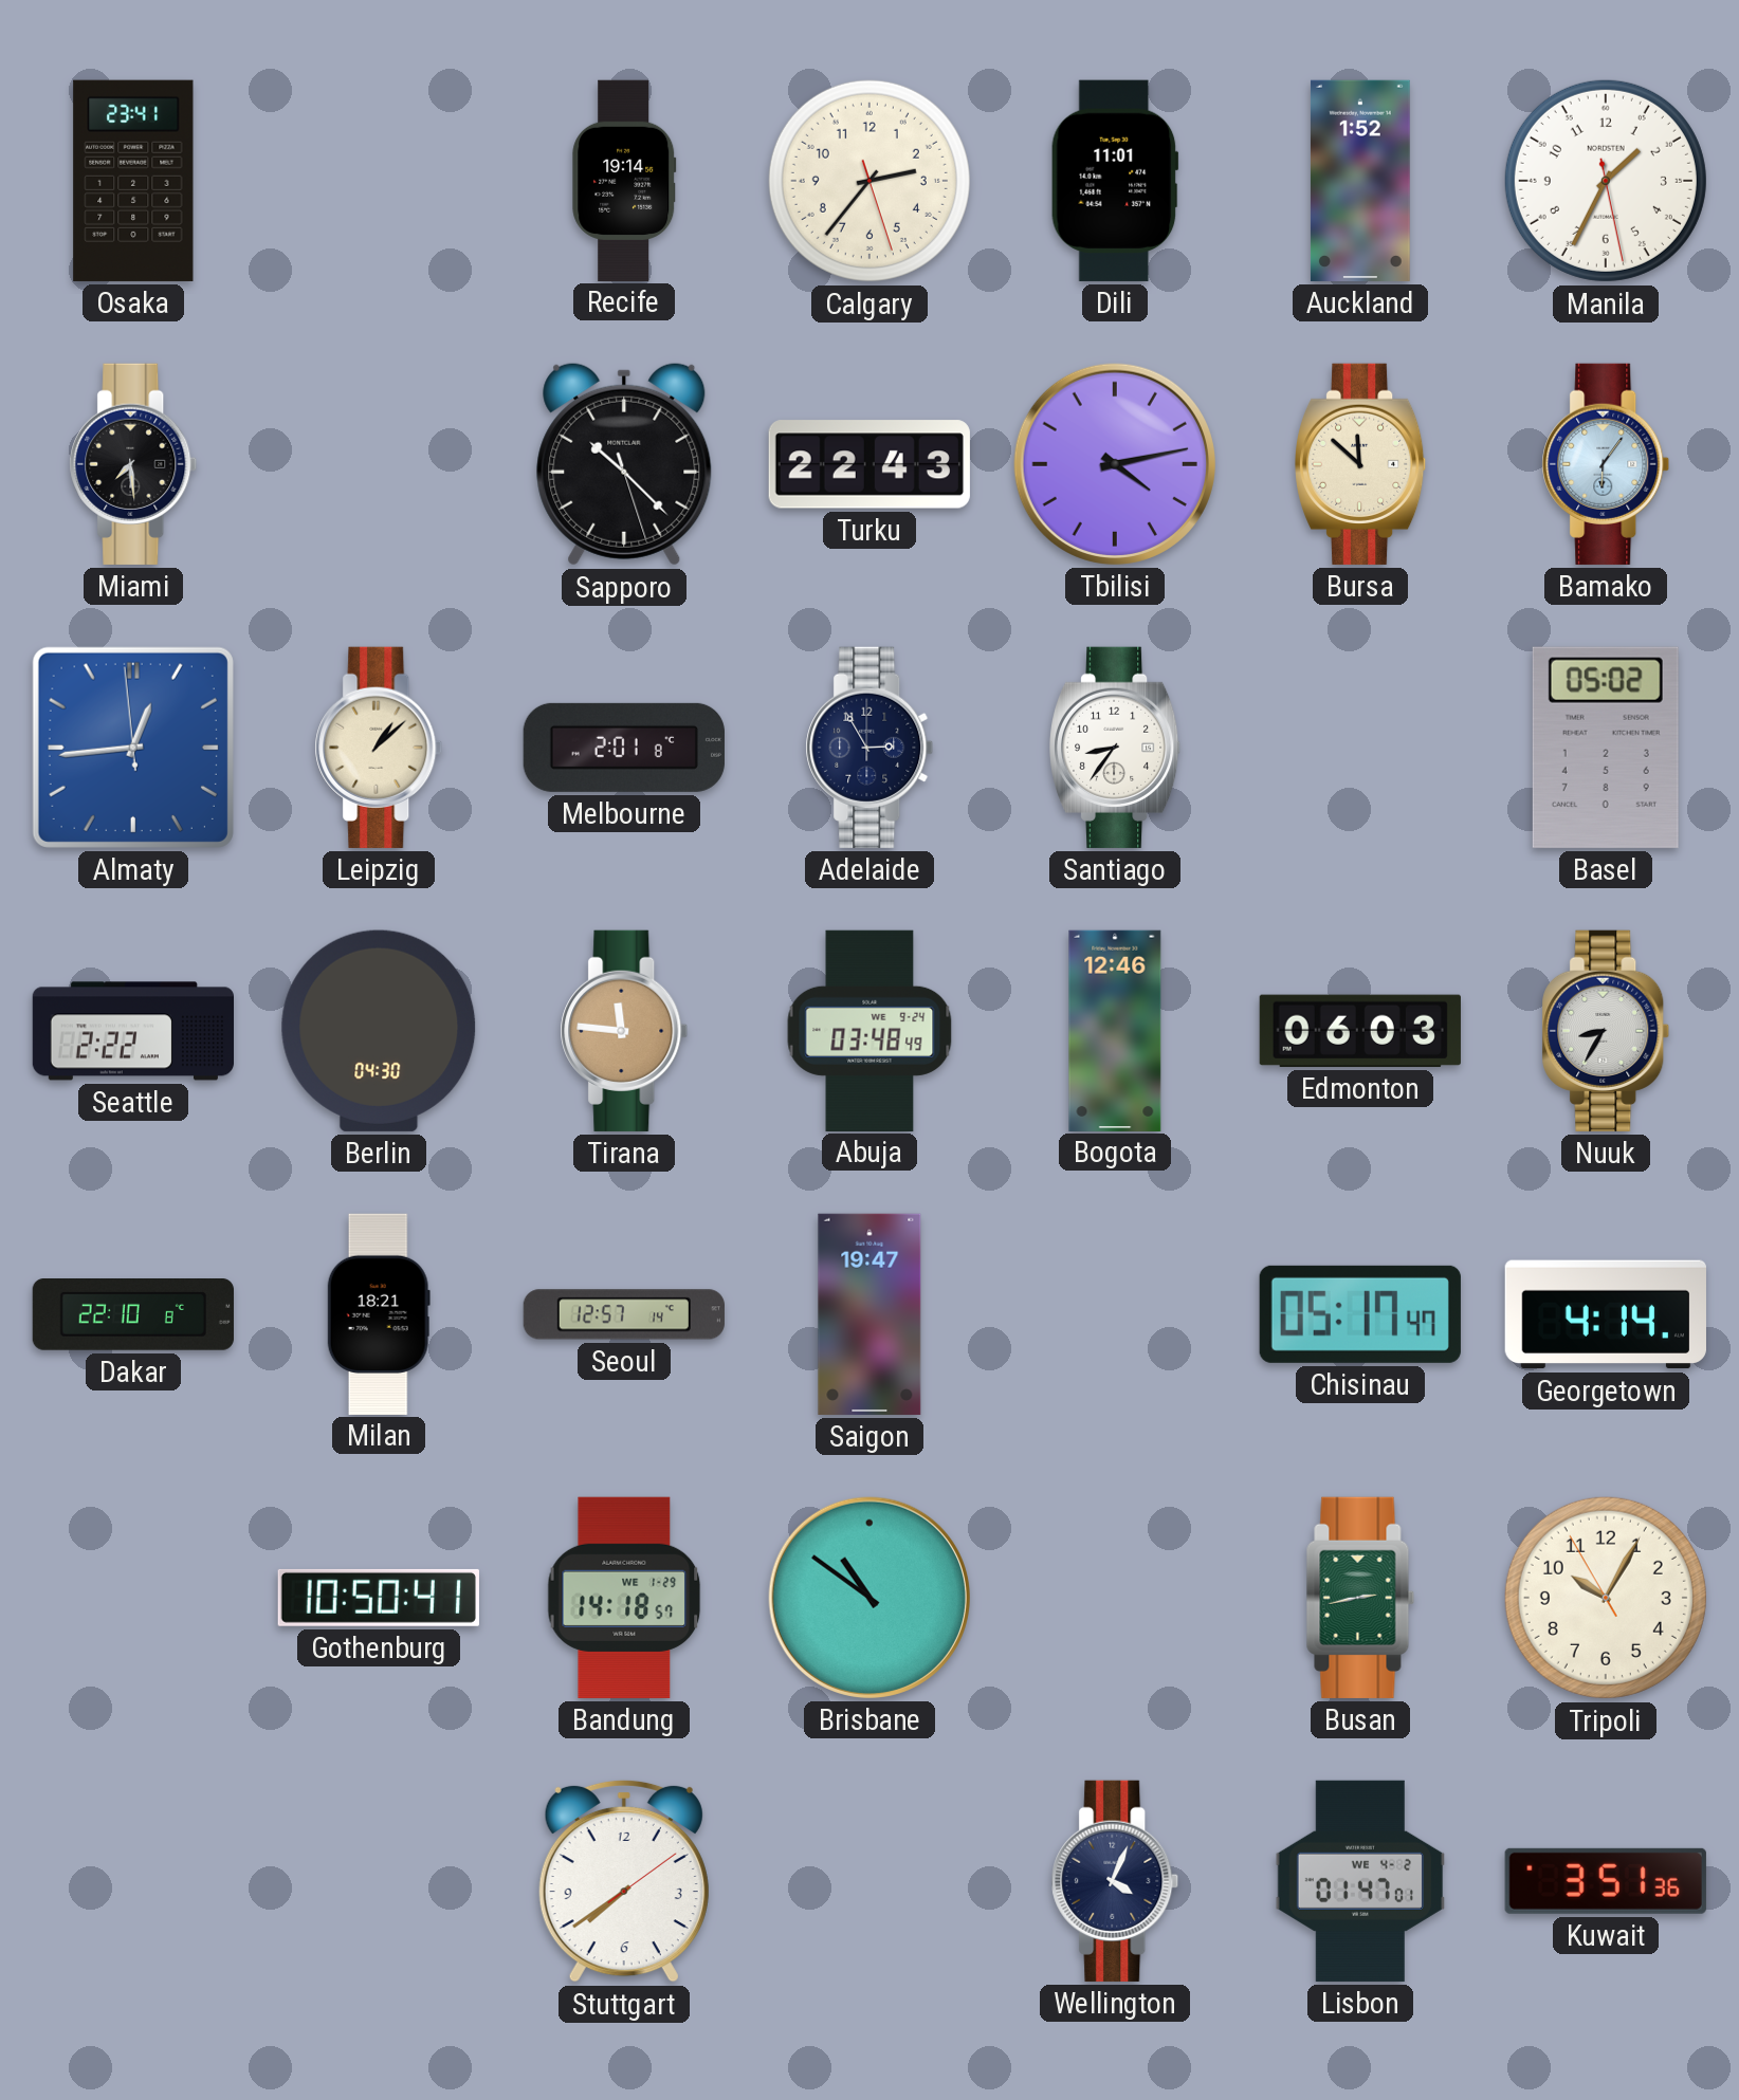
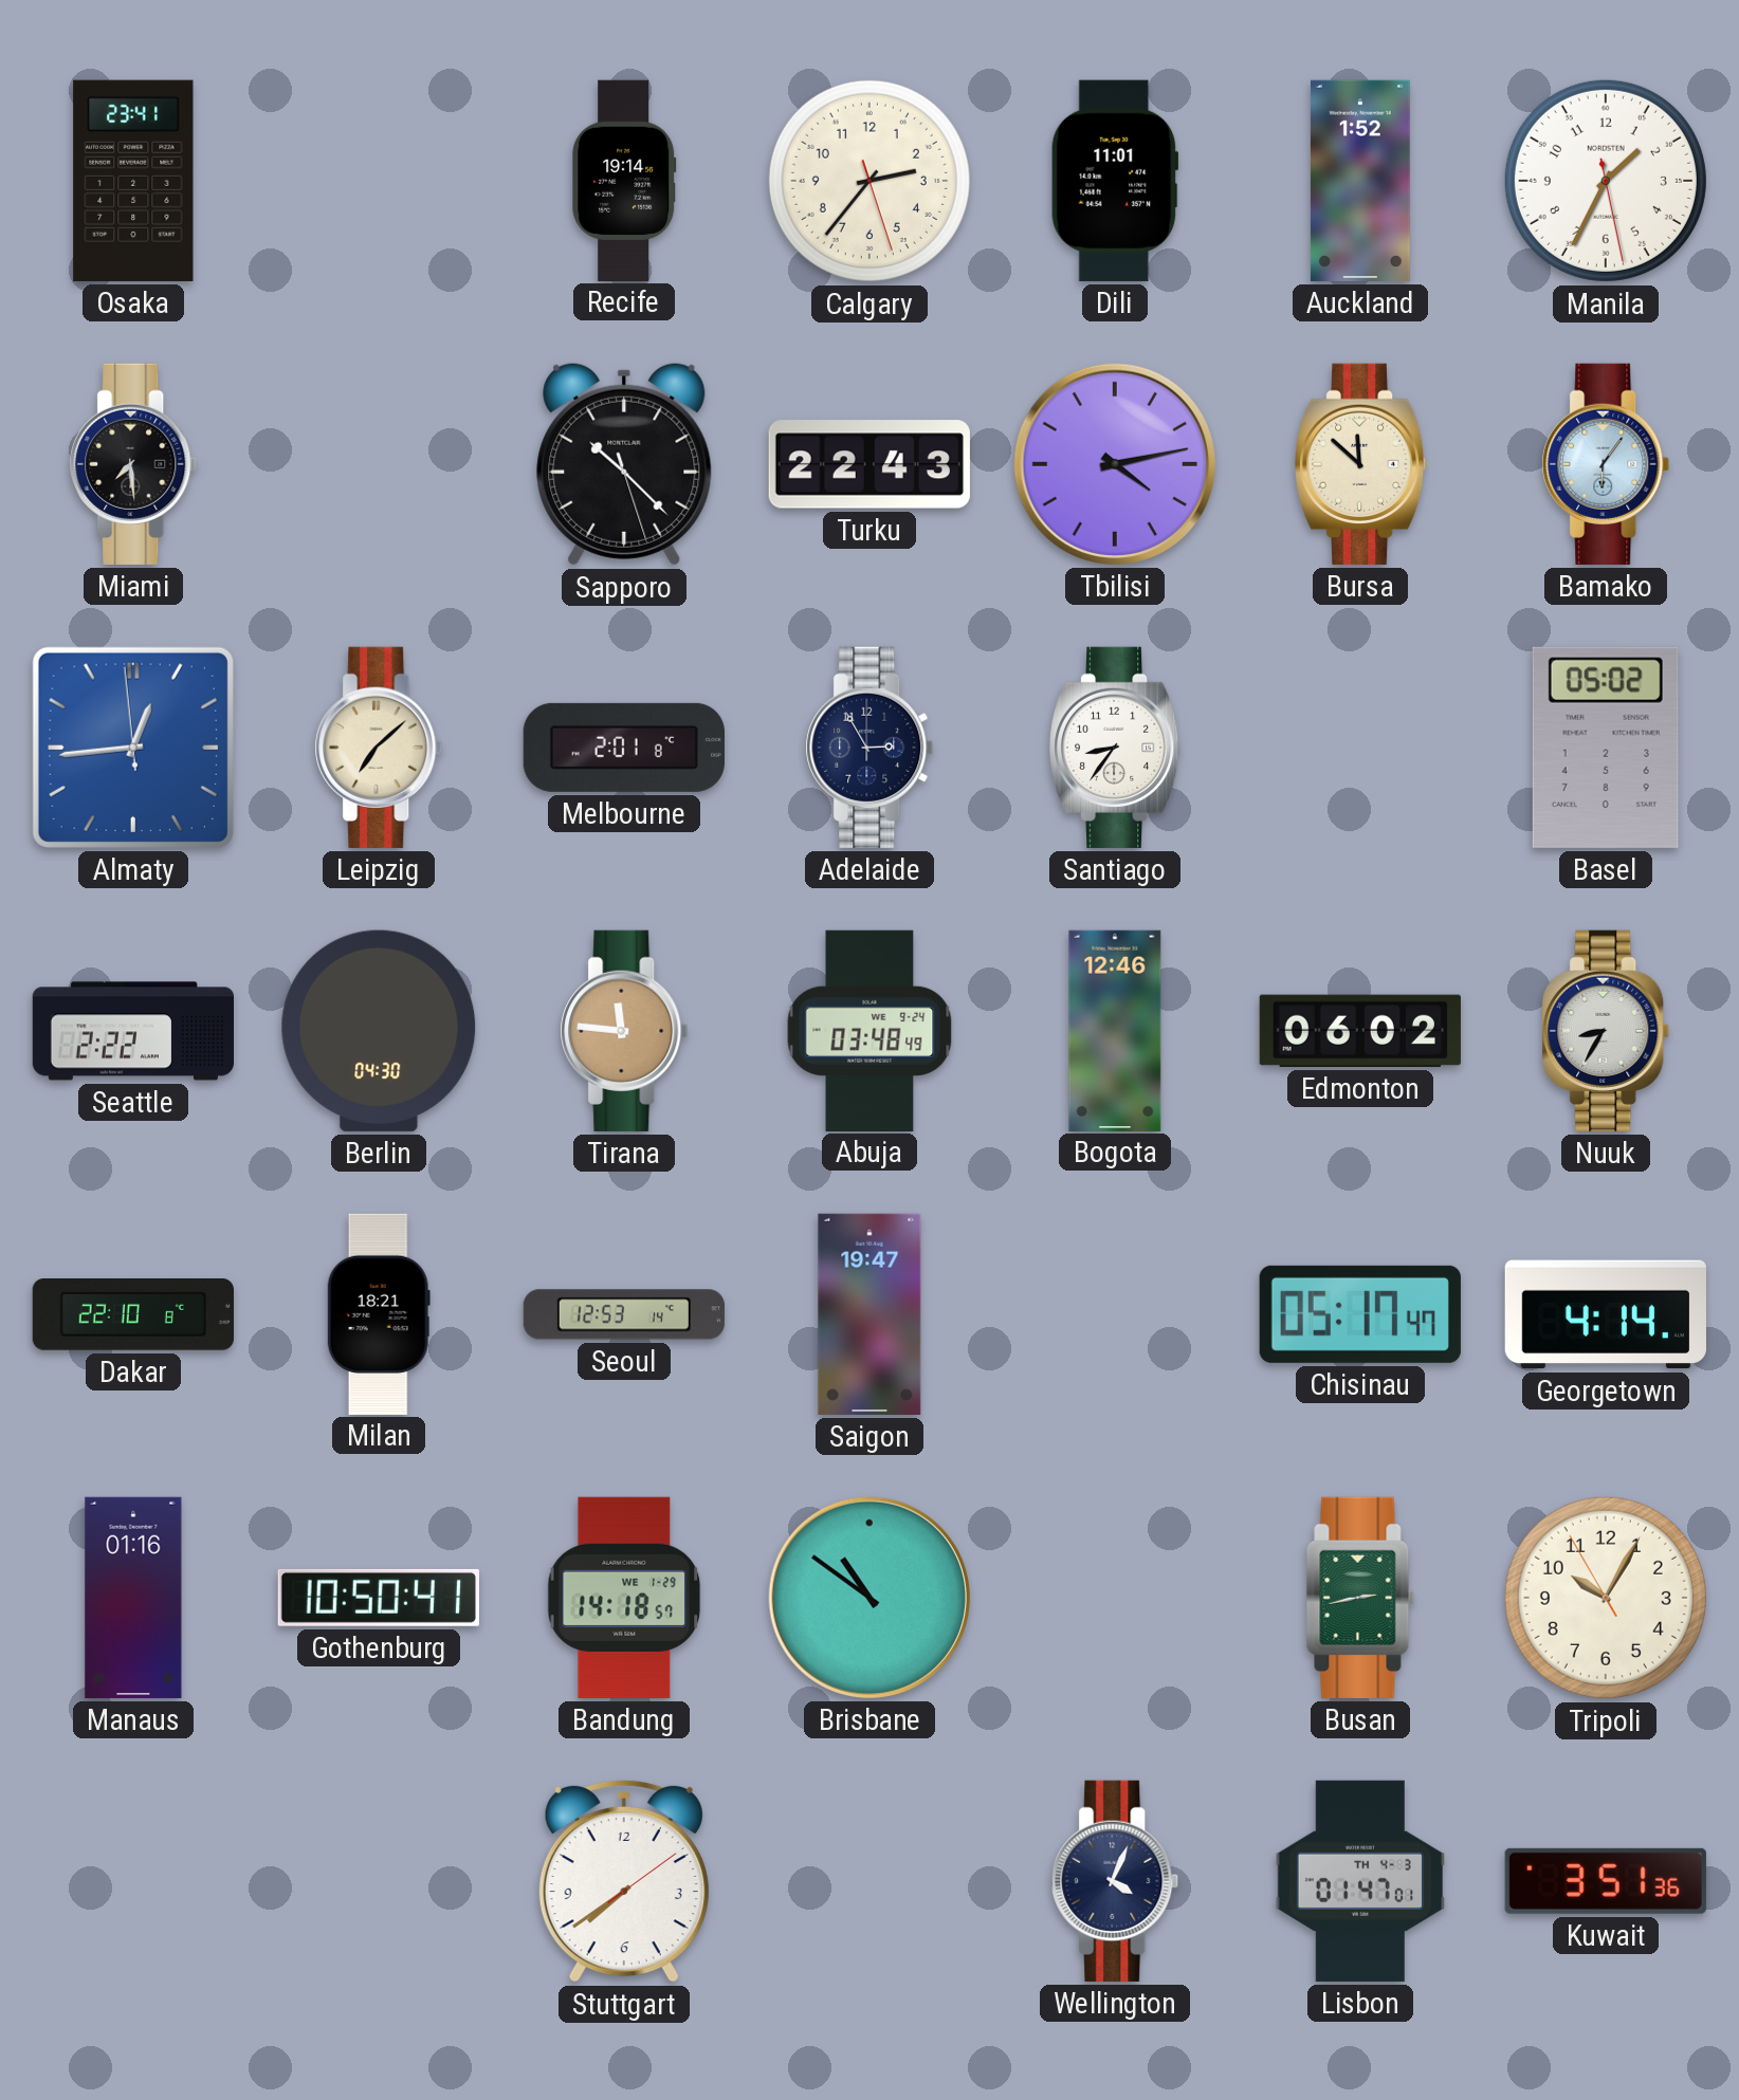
Leipzig: 1:08 -> 7:08 (379, 748)
Edmonton: 06:03 -> 06:02 (1360, 1031)
Seoul: 12:57 -> 12:53 (624, 1314)
Manaus: none -> 01:16 (133, 1598)
Lisbon date: WE 4-2 -> TH 4-3 (1360, 1881)
